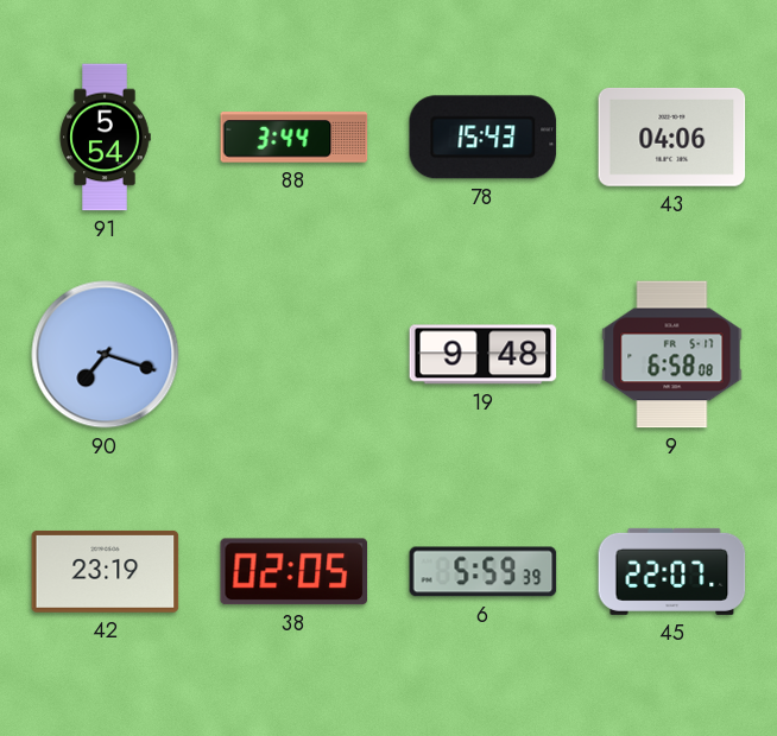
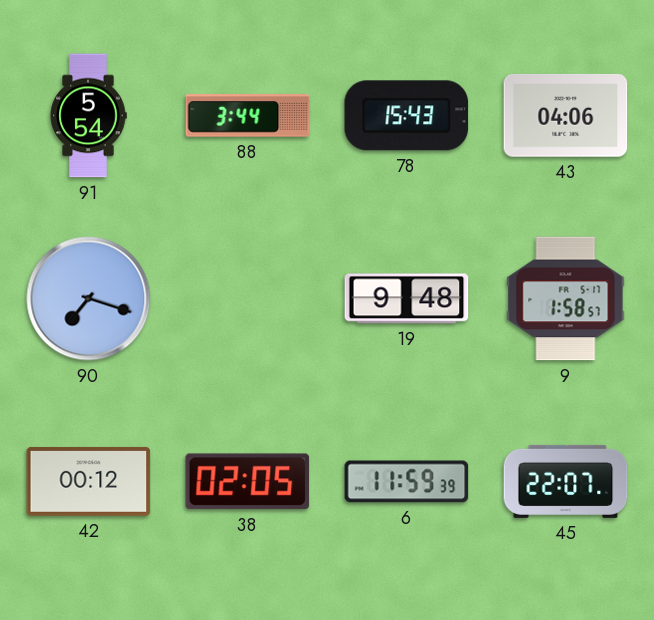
9: 6:58 -> 1:58 (566, 299)
42: 23:19 -> 00:12 (89, 481)
6: 5:59 -> 11:59 (407, 482)
